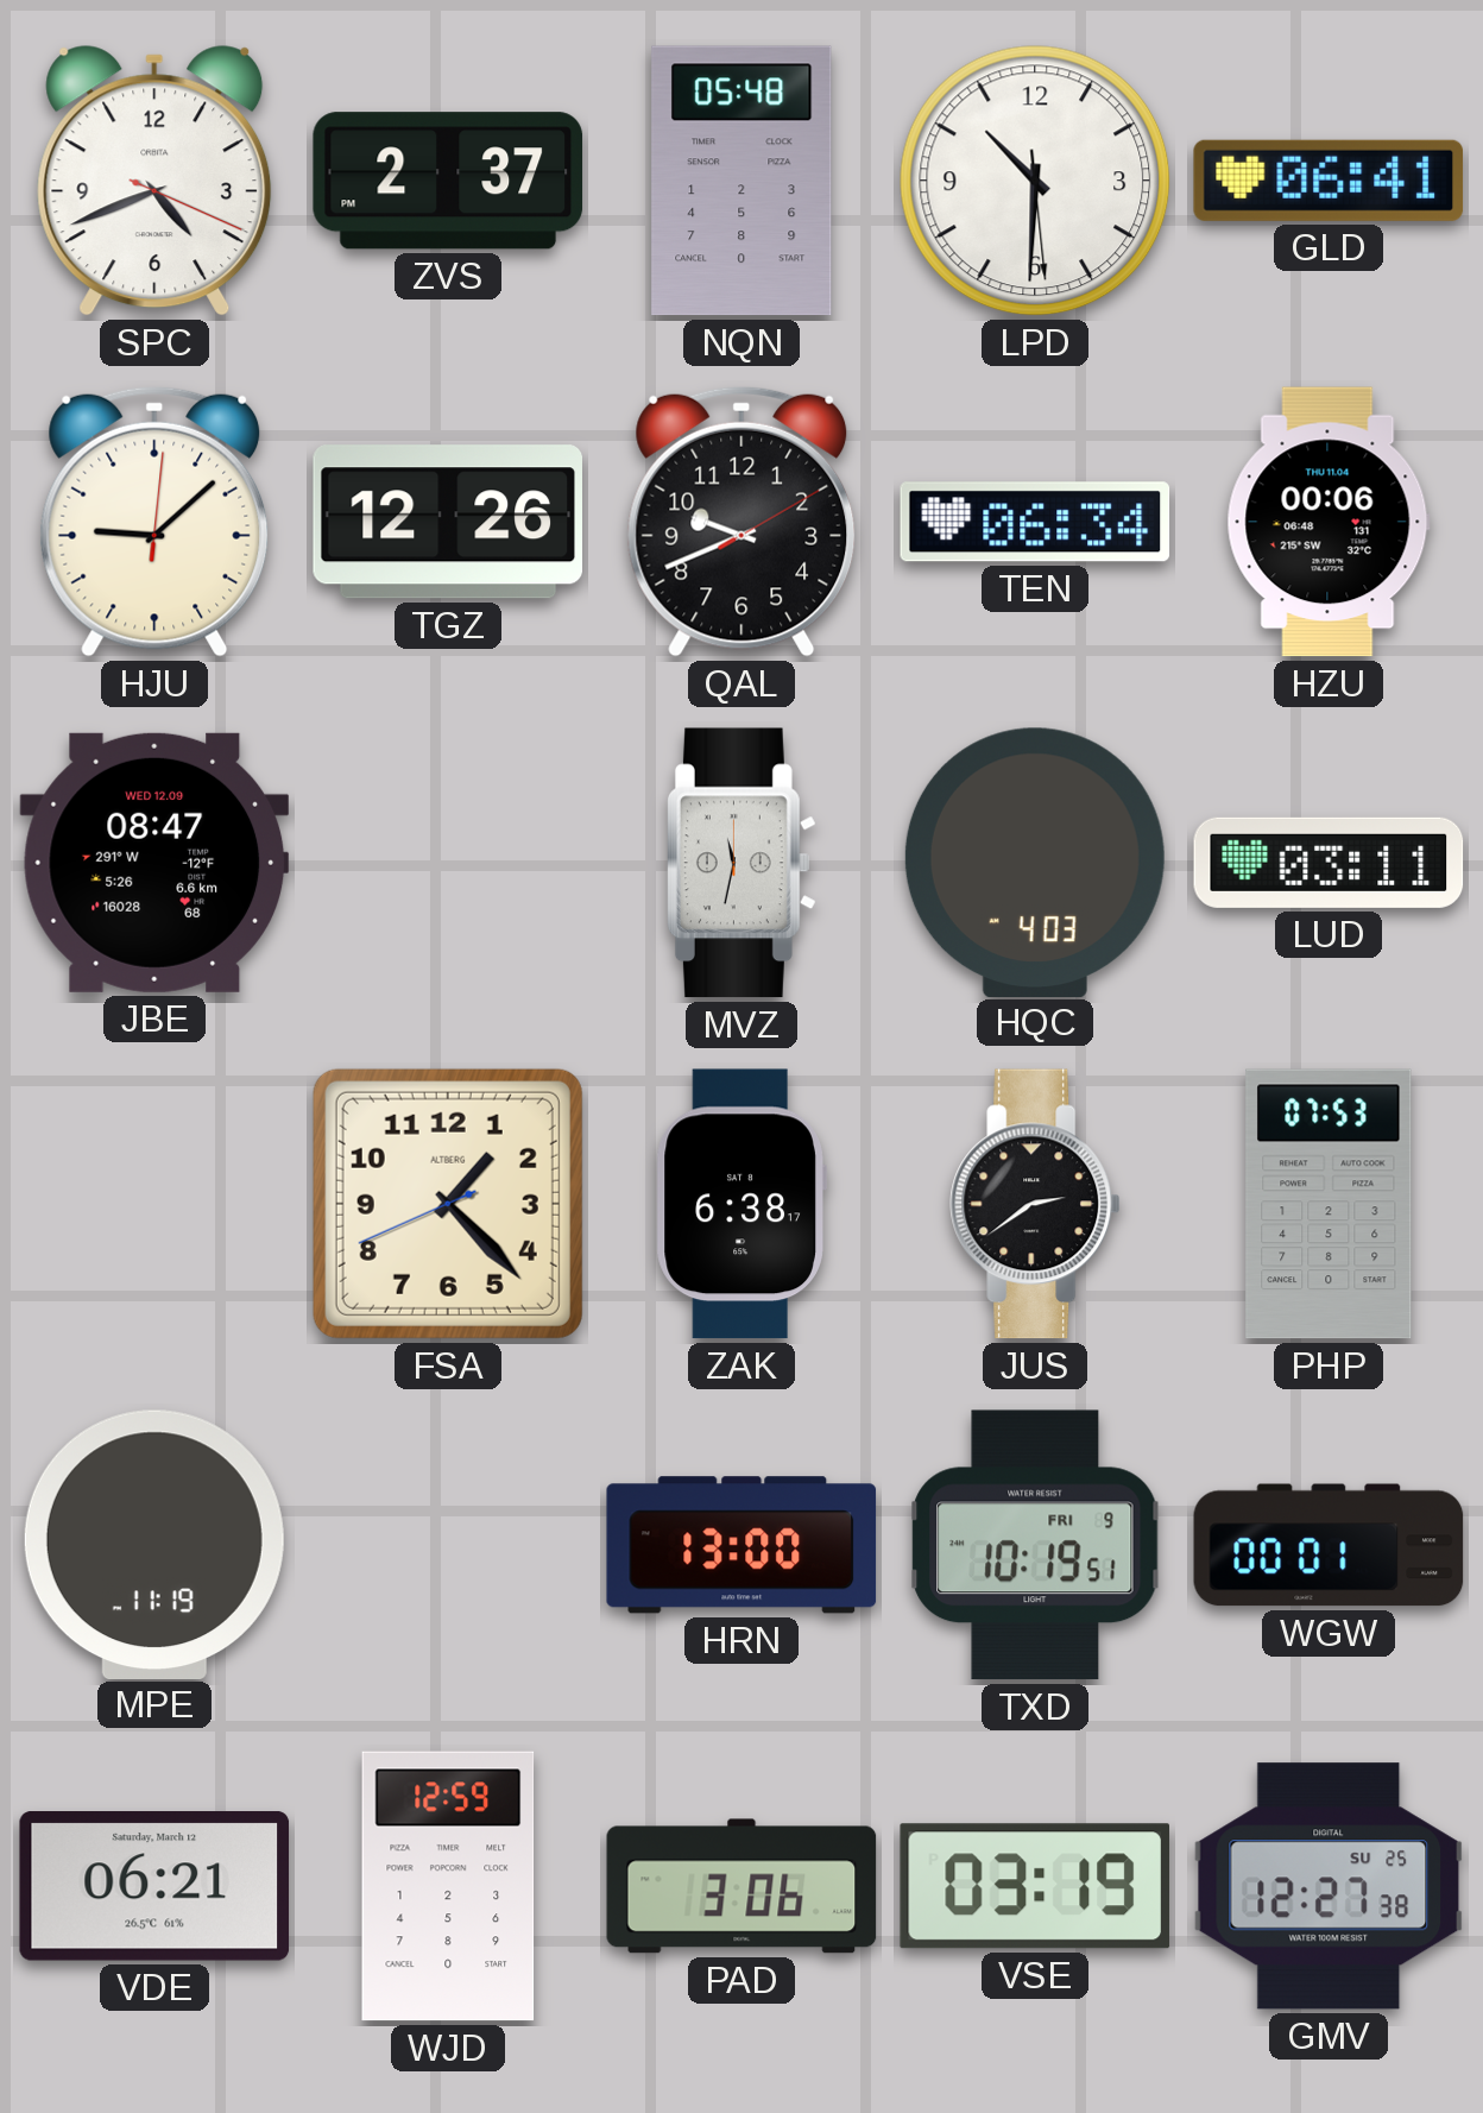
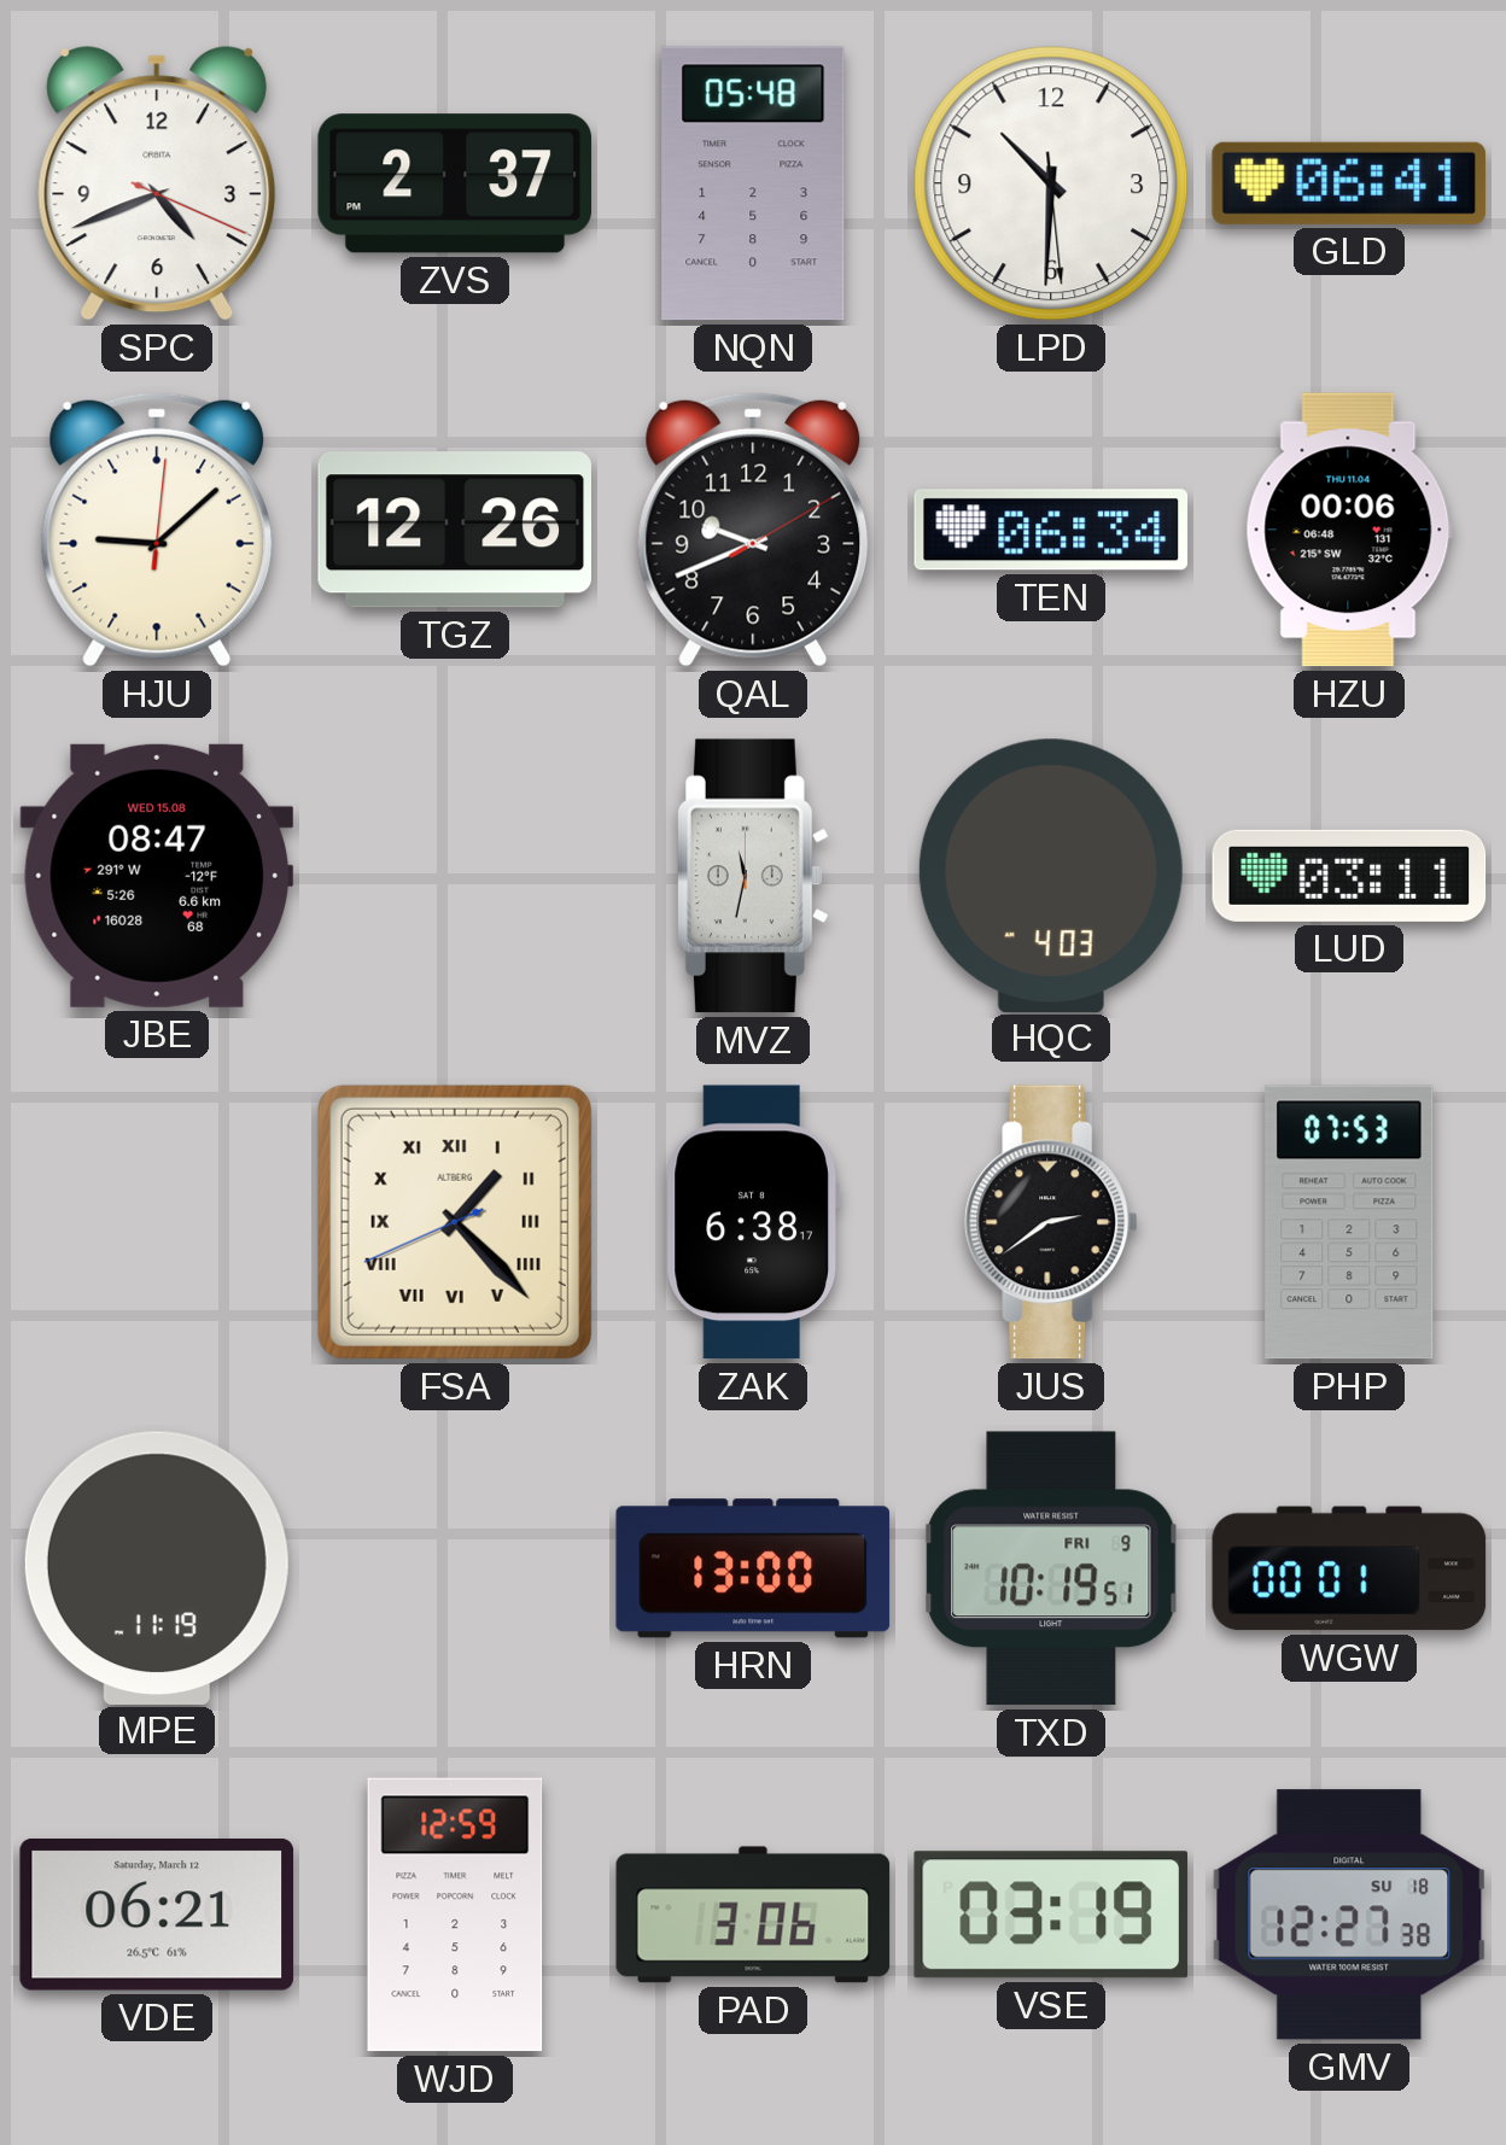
JBE date: WED 12.09 -> WED 15.08 (157, 876)
FSA numerals: Arabic -> Roman (455, 1222)
GMV date: SU 25 -> SU 18 (1349, 1915)
